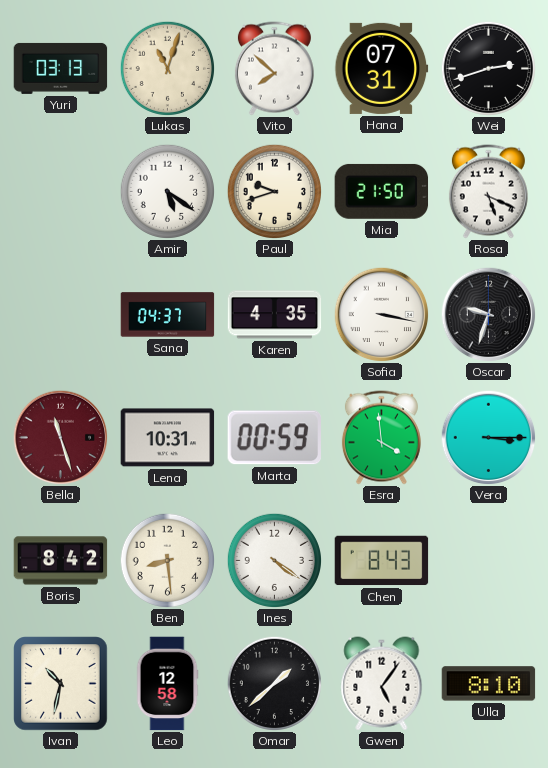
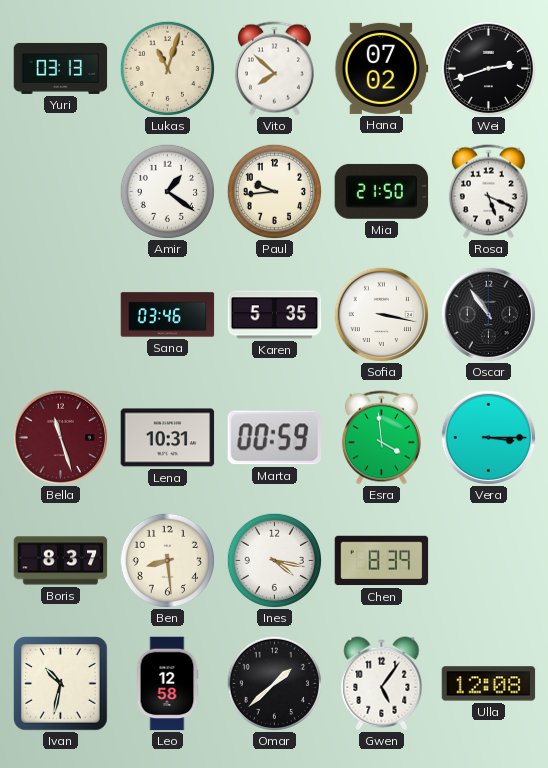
Hana: 07:31 -> 07:02 (382, 68)
Amir: 5:21 -> 1:21 (167, 191)
Paul: 9:42 -> 9:44 (274, 191)
Sana: 04:37 -> 03:46 (168, 315)
Karen: 4:35 -> 5:35 (275, 315)
Oscar: 9:33 -> 10:54 (488, 314)
Boris: 8:42 -> 8:37 (61, 561)
Ines: 4:21 -> 4:17 (274, 560)
Chen: 8:43 -> 8:39 (382, 561)
Ulla: 8:10 -> 12:08 (489, 684)
